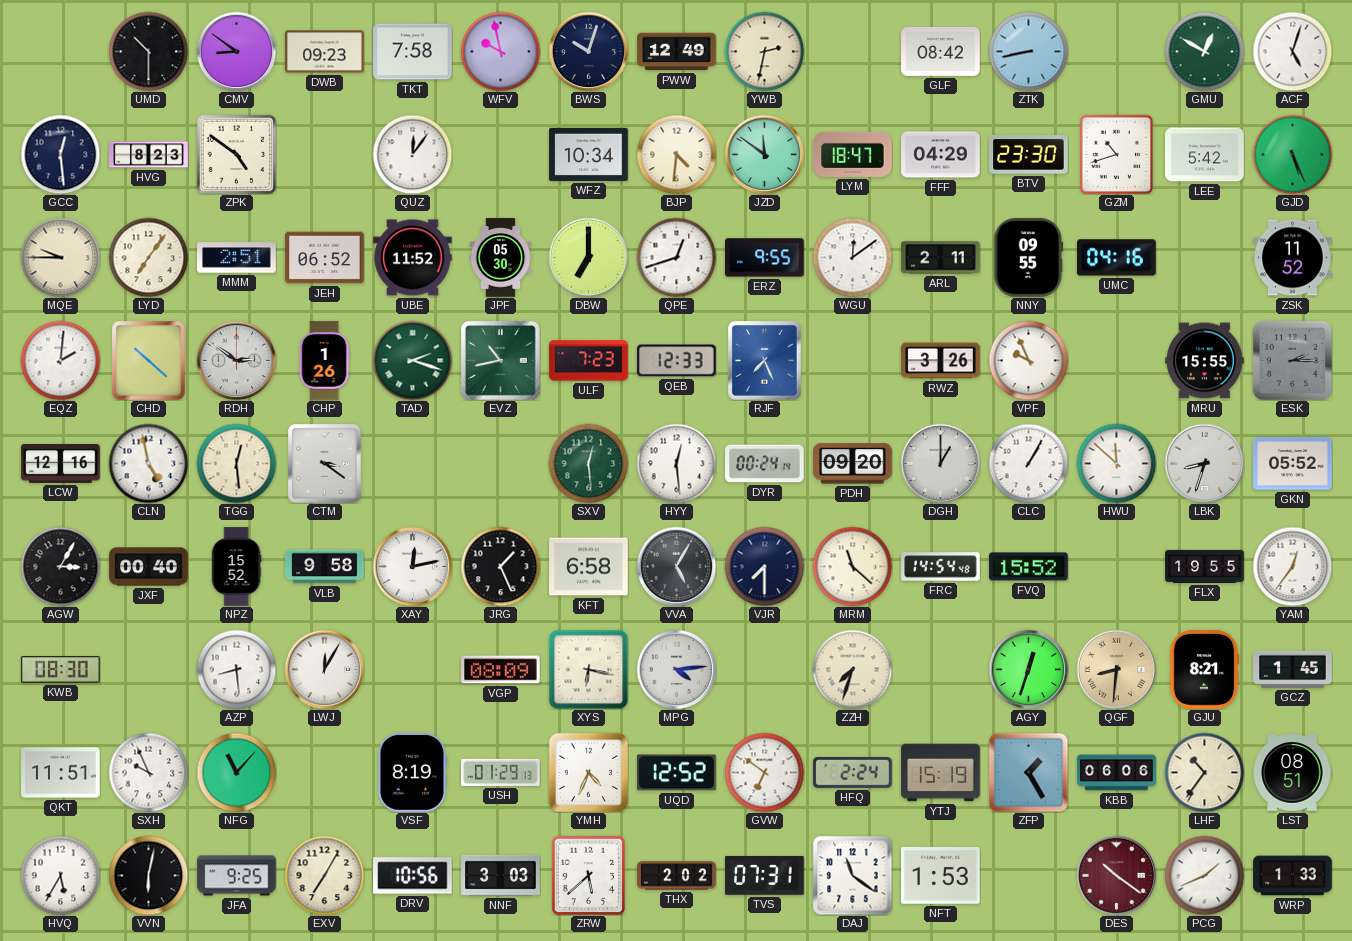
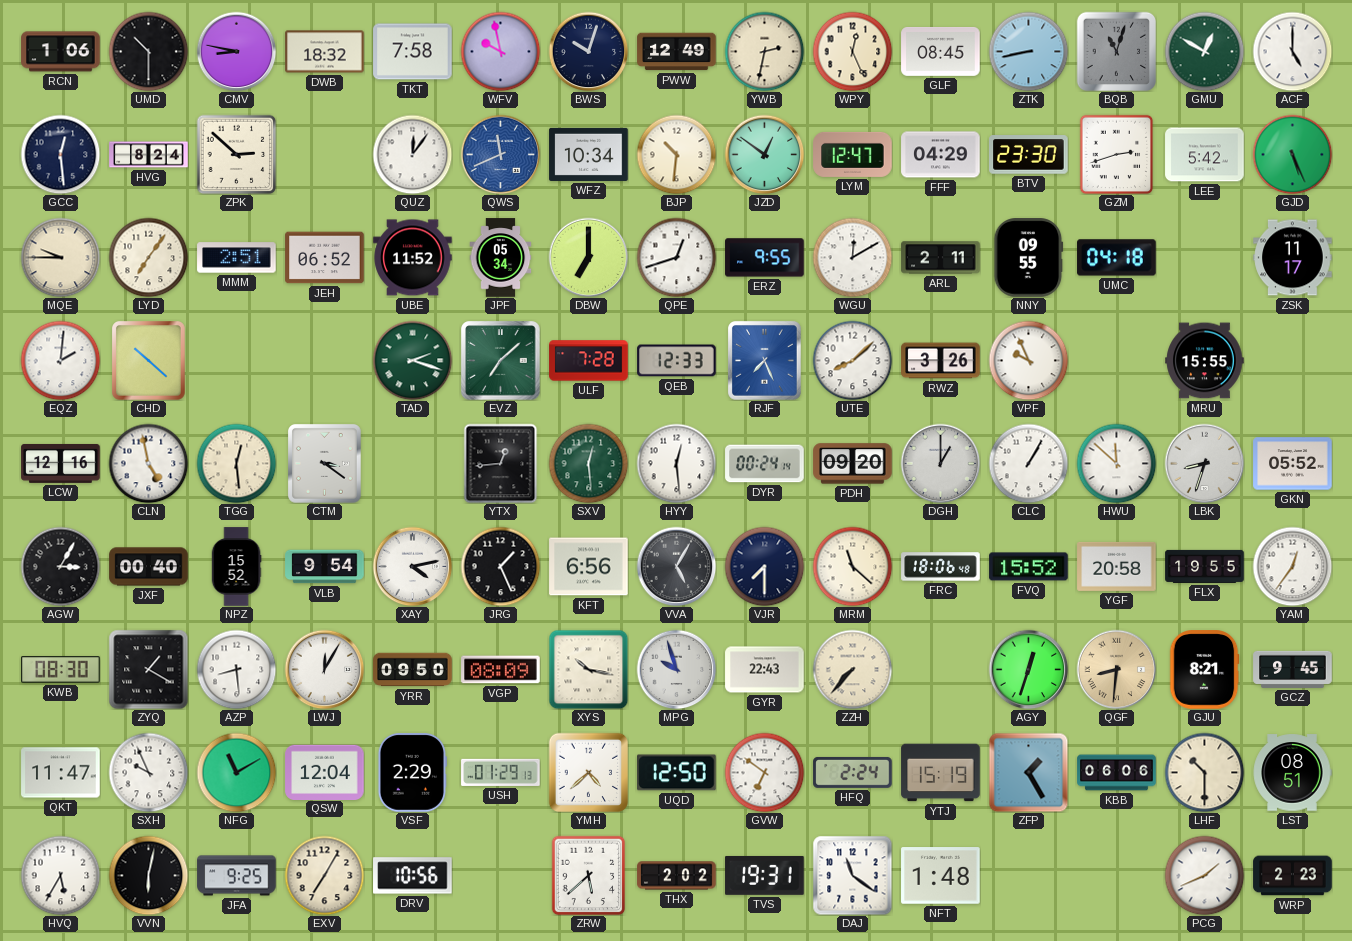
RCN: none -> 1:06 (61, 52)
CMV: 8:51 -> 8:47 (236, 51)
DWB: 09:23 -> 18:32 (325, 52)
WPY: none -> 12:26 (852, 51)
GLF: 08:42 -> 08:45 (941, 51)
BQB: none -> 11:03 (1116, 51)
ACF: 5:03 -> 5:00 (1292, 51)
HVG: 8:23 -> 8:24 (149, 155)
ZPK: 4:51 -> 2:52 (236, 154)
QWS: none -> 11:41 (500, 154)
BJP: 4:31 -> 10:31 (676, 154)
JZD: 11:51 -> 12:51 (764, 154)
LYM: 18:47 -> 12:47 (853, 154)
GZM: 10:42 -> 2:42 (1117, 154)
JPF: 05:30 -> 05:34 (501, 258)
WGU: 12:09 -> 12:10 (852, 257)
UMC: 04:16 -> 04:18 (1117, 258)
ZSK: 11:52 -> 11:17 (1293, 258)
RDH: 2:51 -> none (236, 360)
CHP: 1:26 -> none (324, 361)
EVZ: 10:43 -> 7:08 (501, 361)
ULF: 7:23 -> 7:28 (589, 361)
UTE: none -> 8:08 (852, 360)
ESK: 2:15 -> none (1292, 360)
YTX: none -> 12:44 (501, 463)
VLB: 9:58 -> 9:54 (325, 567)
XAY: 12:13 -> 4:13 (412, 566)
KFT: 6:58 -> 6:56 (589, 567)
FRC: 14:54 -> 18:06 (941, 567)
YGF: none -> 20:58 (1117, 566)
ZYQ: none -> 1:20 (148, 669)
YRR: none -> 09:50 (413, 670)
XYS: 6:17 -> 10:17 (588, 669)
MPG: 4:14 -> 9:57 (676, 669)
GYR: none -> 22:43 (765, 670)
ZZH: 7:33 -> 7:37 (852, 669)
GCZ: 1:45 -> 9:45 (1293, 669)
QKT: 11:51 -> 11:47 (61, 773)
NFG: 11:07 -> 11:10 (236, 772)
QSW: none -> 12:04 (325, 772)
VSF: 8:19 -> 2:29 (412, 773)
YMH: 4:34 -> 4:38 (588, 772)
UQD: 12:52 -> 12:50 (677, 773)
LHF: 10:36 -> 10:30 (1204, 772)
NNF: 3:03 -> none (501, 875)
TVS: 07:31 -> 19:31 (765, 876)
NFT: 1:53 -> 1:48 (941, 876)
DES: 10:21 -> none (1116, 875)
WRP: 1:33 -> 2:23 (1293, 876)
